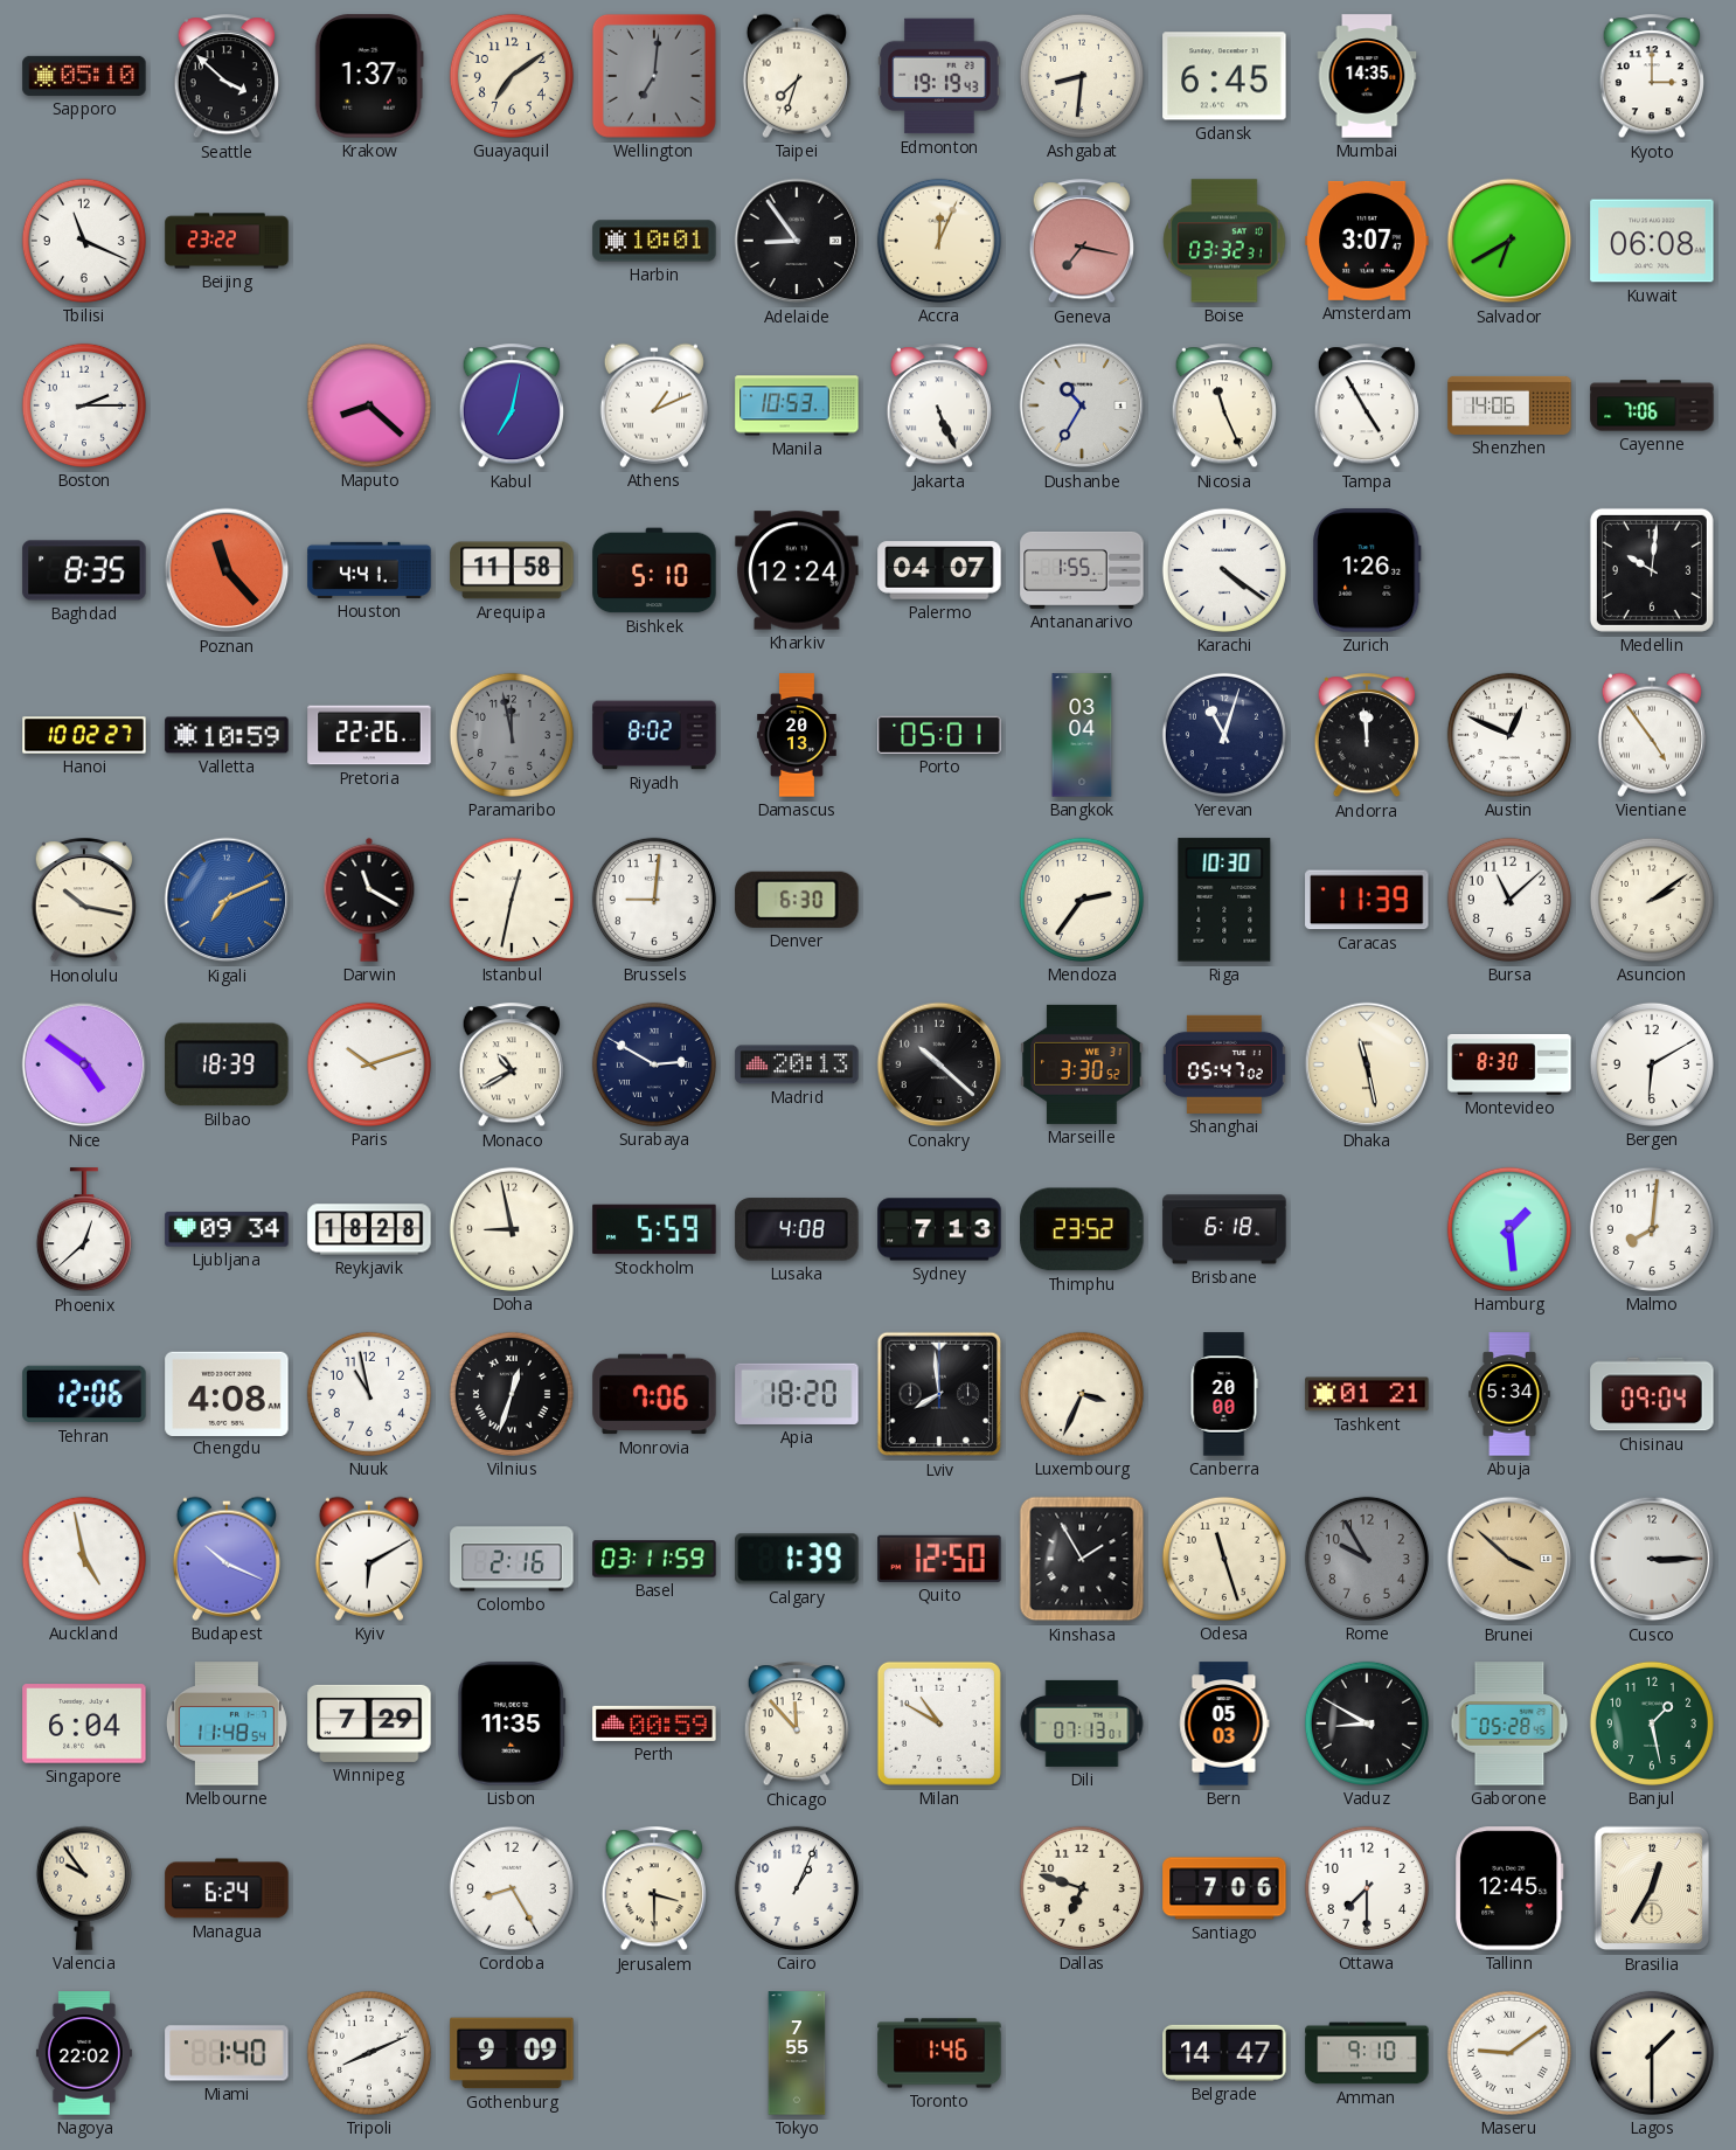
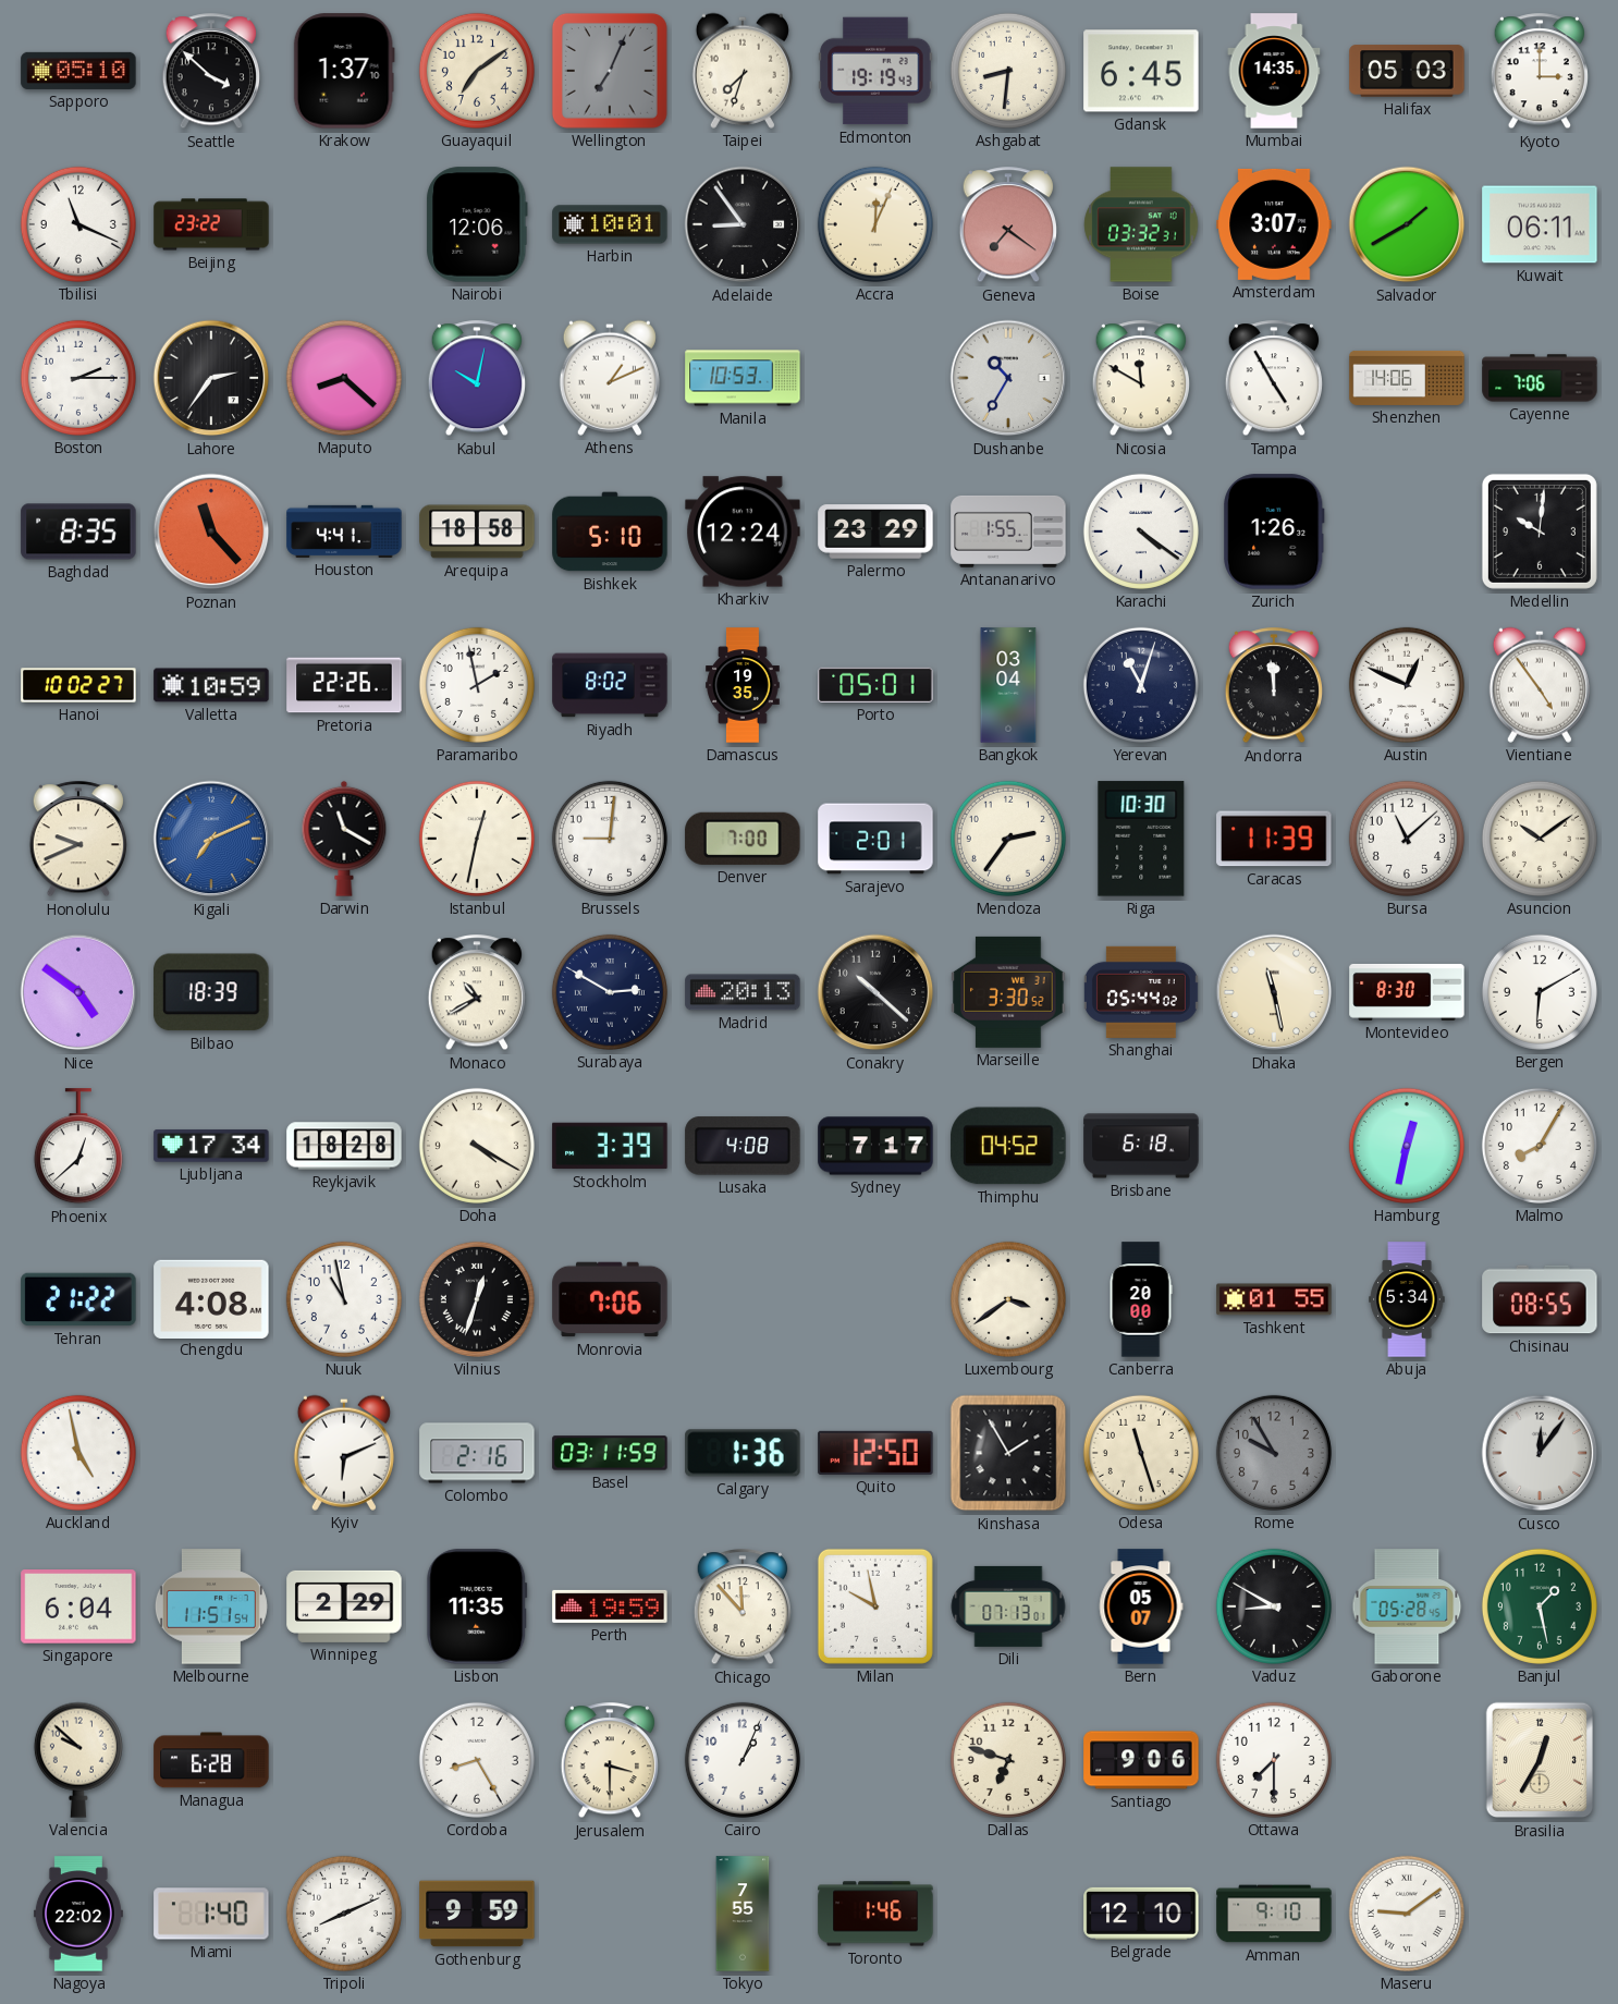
Wellington: 7:01 -> 7:04 (610, 71)
Halifax: none -> 05:03 (1407, 71)
Nairobi: none -> 12:06 (477, 224)
Geneva: 7:17 -> 7:21 (1007, 225)
Salvador: 6:40 -> 1:40 (1407, 224)
Kuwait: 06:08 -> 06:11 (1540, 224)
Lahore: none -> 2:36 (211, 378)
Kabul: 7:02 -> 10:02 (476, 379)
Jakarta: 5:26 -> none (938, 407)
Nicosia: 11:26 -> 11:50 (1140, 379)
Arequipa: 11:58 -> 18:58 (477, 531)
Palermo: 04:07 -> 23:29 (875, 531)
Paramaribo: 11:58 -> 1:58 (477, 685)
Paramaribo dial: grey -> white (477, 685)
Damascus: 20:13 -> 19:35 (743, 685)
Honolulu: 10:17 -> 9:41 (77, 840)
Denver: 6:30 -> 7:00 (743, 839)
Sarajevo: none -> 2:01 (875, 839)
Asuncion: 2:09 -> 10:09 (1540, 839)
Paris: 10:12 -> none (369, 1064)
Shanghai: 05:47 -> 05:44 (1141, 992)
Ljubljana: 09:34 -> 17:34 (211, 1146)
Doha: 8:58 -> 4:20 (477, 1146)
Stockholm: 5:59 -> 3:39 (610, 1146)
Sydney: 7:13 -> 7:17 (875, 1146)
Thimphu: 23:52 -> 04:52 (1008, 1146)
Hamburg: 1:29 -> 12:32 (1407, 1146)
Malmo: 8:01 -> 8:05 (1540, 1146)
Tehran: 12:06 -> 21:22 (78, 1299)
Apia: 18:20 -> none (797, 1394)
Lviv: 7:59 -> none (939, 1394)
Luxembourg: 3:34 -> 3:39 (1008, 1299)
Tashkent: 01:21 -> 01:55 (1274, 1299)
Chisinau: 09:04 -> 08:55 (1540, 1299)
Budapest: 10:19 -> none (227, 1559)
Kyiv: 6:10 -> 6:11 (344, 1453)
Calgary: 1:39 -> 1:36 (743, 1453)
Brunei: 3:52 -> none (1509, 1559)
Cusco: 3:15 -> 12:06 (1540, 1453)
Melbourne: 11:48 -> 11:51 (211, 1606)
Winnipeg: 7:29 -> 2:29 (344, 1606)
Perth: 00:59 -> 19:59 (610, 1606)
Milan: 10:50 -> 9:58 (875, 1606)
Bern: 05:03 -> 05:07 (1141, 1606)
Valencia: 9:54 -> 9:52 (78, 1760)
Managua: 6:24 -> 6:28 (211, 1760)
Santiago: 7:06 -> 9:06 (1141, 1760)
Tallinn: 12:45 -> none (1509, 1888)
Gothenburg: 9:09 -> 9:59 (477, 1914)
Belgrade: 14:47 -> 12:10 (1141, 1914)
Lagos: 1:30 -> none (1652, 2053)
